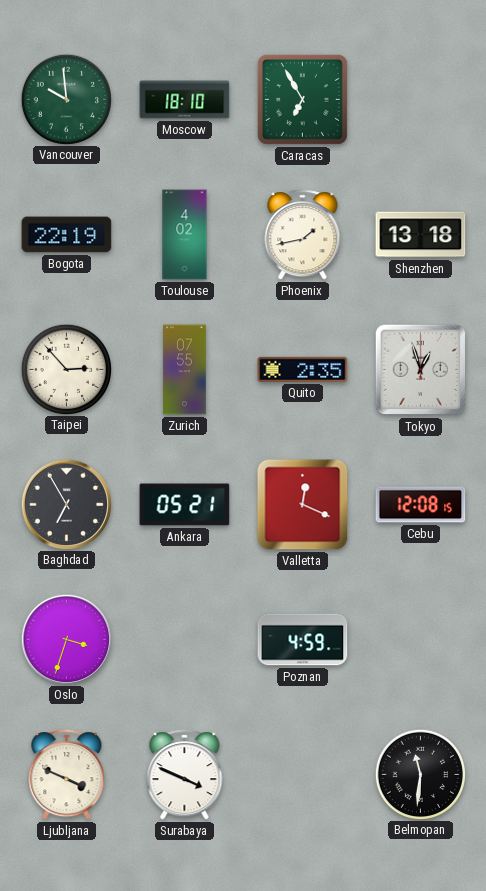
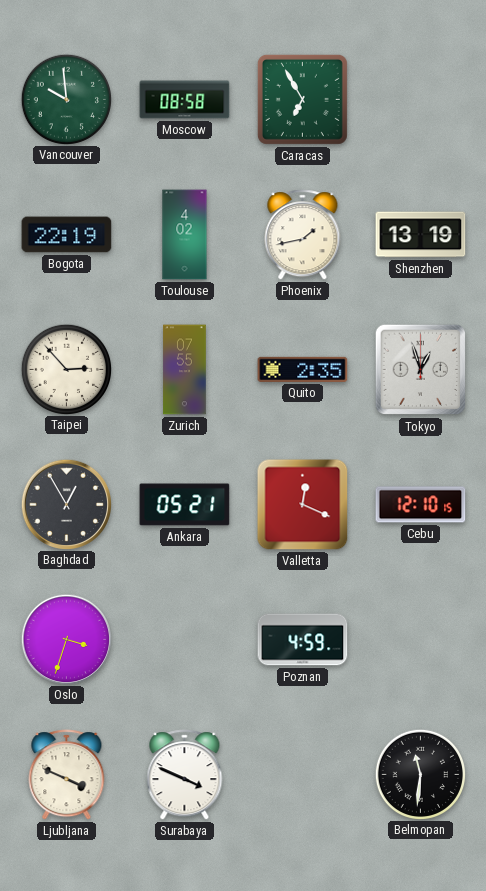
Moscow: 18:10 -> 08:58 (185, 100)
Shenzhen: 13:18 -> 13:19 (421, 235)
Baghdad: 6:55 -> 12:55 (66, 504)
Cebu: 12:08 -> 12:10 (421, 505)
